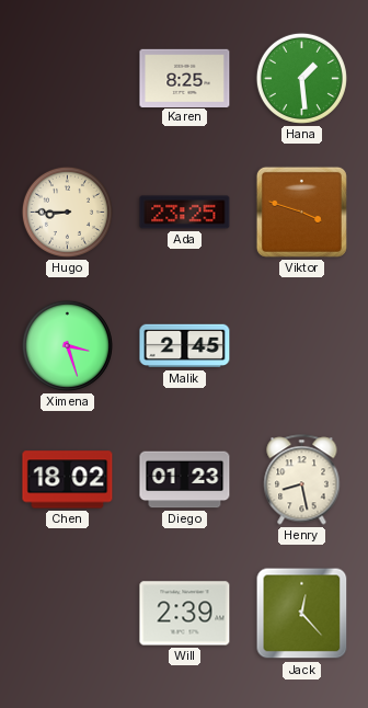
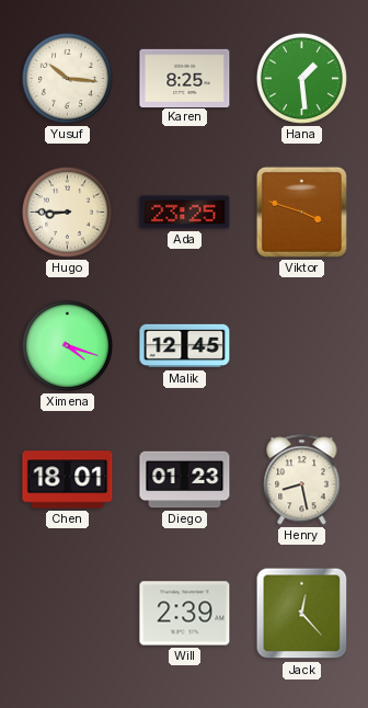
Yusuf: none -> 10:16 (67, 78)
Ximena: 3:27 -> 4:18 (67, 345)
Malik: 2:45 -> 12:45 (185, 346)
Chen: 18:02 -> 18:01 (68, 480)
